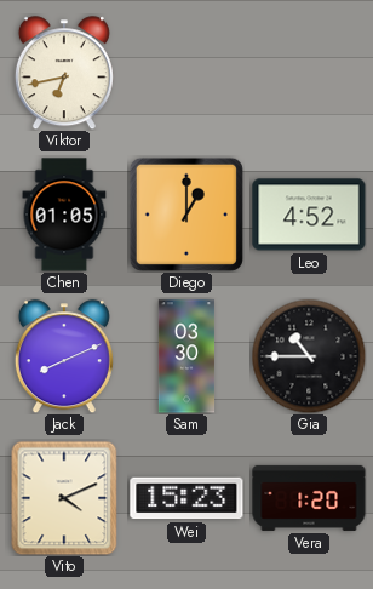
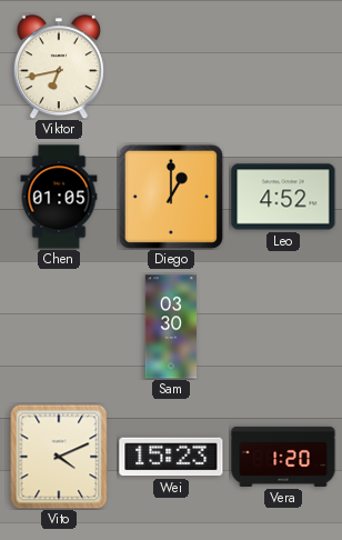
Jack: 8:11 -> none (64, 356)
Gia: 10:45 -> none (309, 356)
